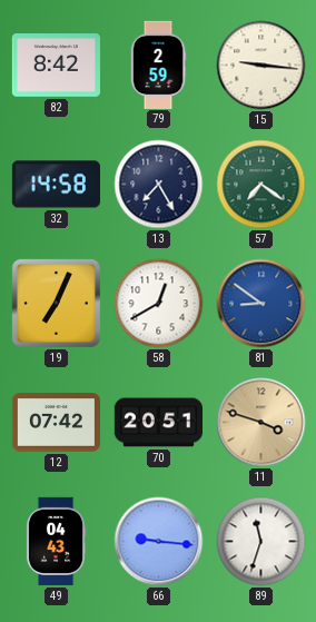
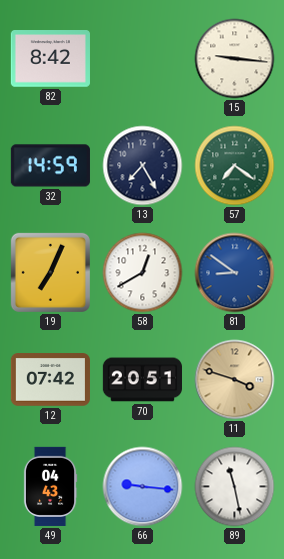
79: 2:59 -> none (158, 65)
32: 14:58 -> 14:59 (50, 166)
89: 11:33 -> 11:28 (235, 487)
